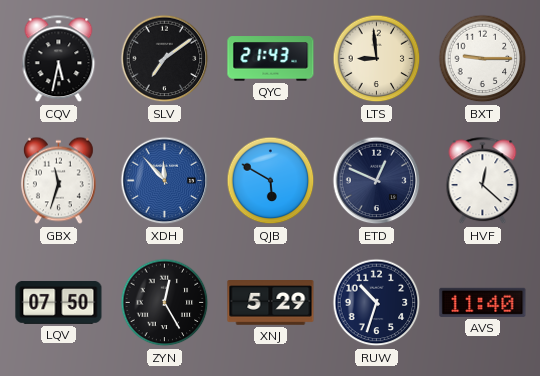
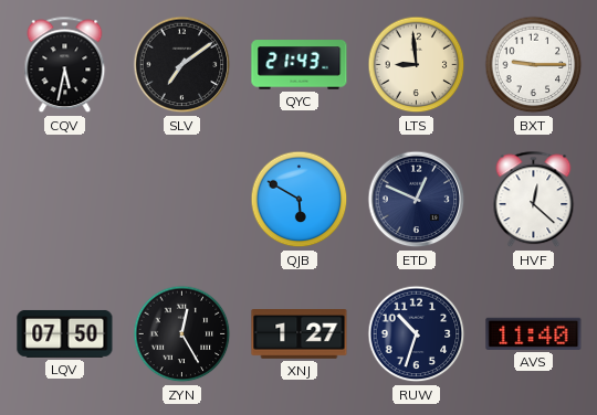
GBX: 11:33 -> none (58, 181)
XDH: 11:53 -> none (165, 181)
XNJ: 5:29 -> 1:27 (300, 334)
